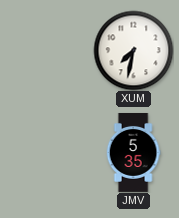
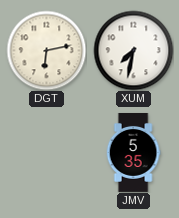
DGT: none -> 6:13 (46, 50)
